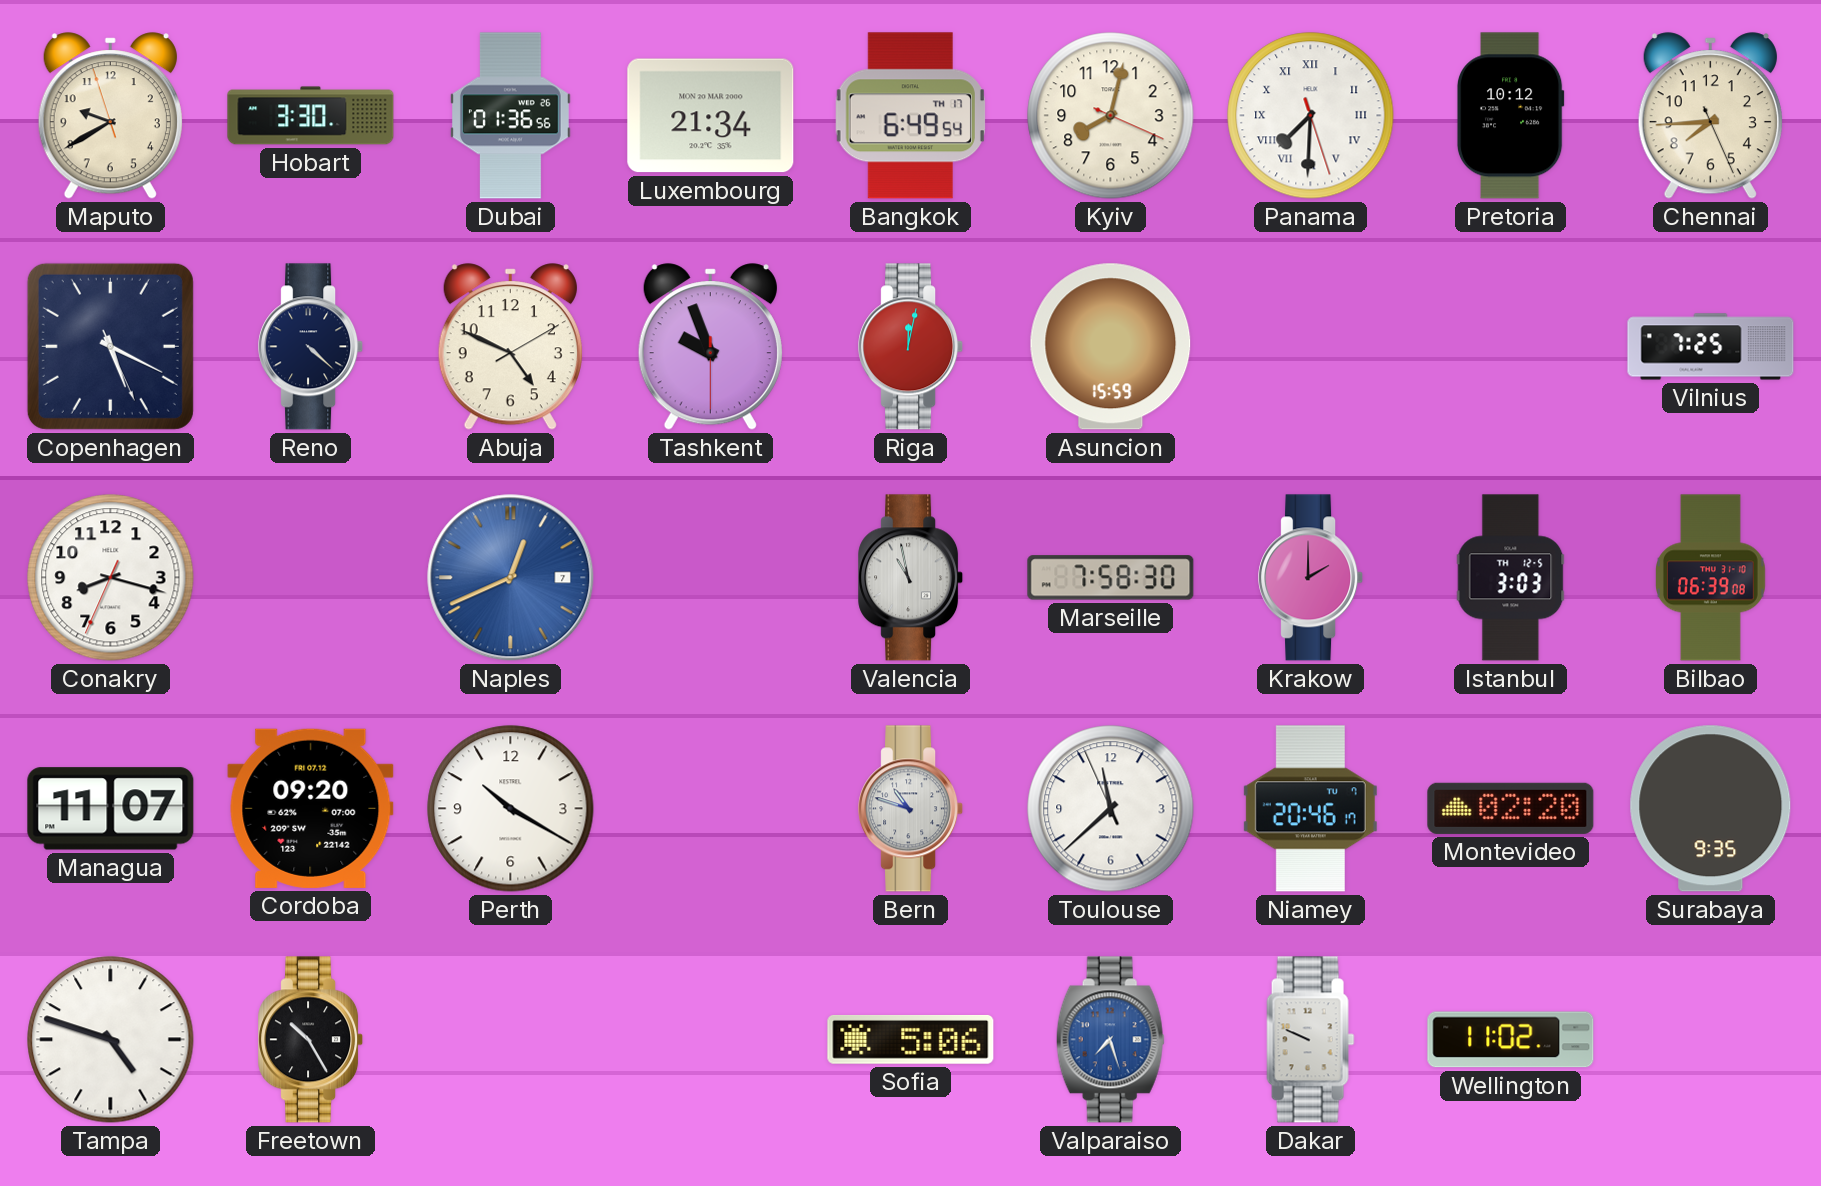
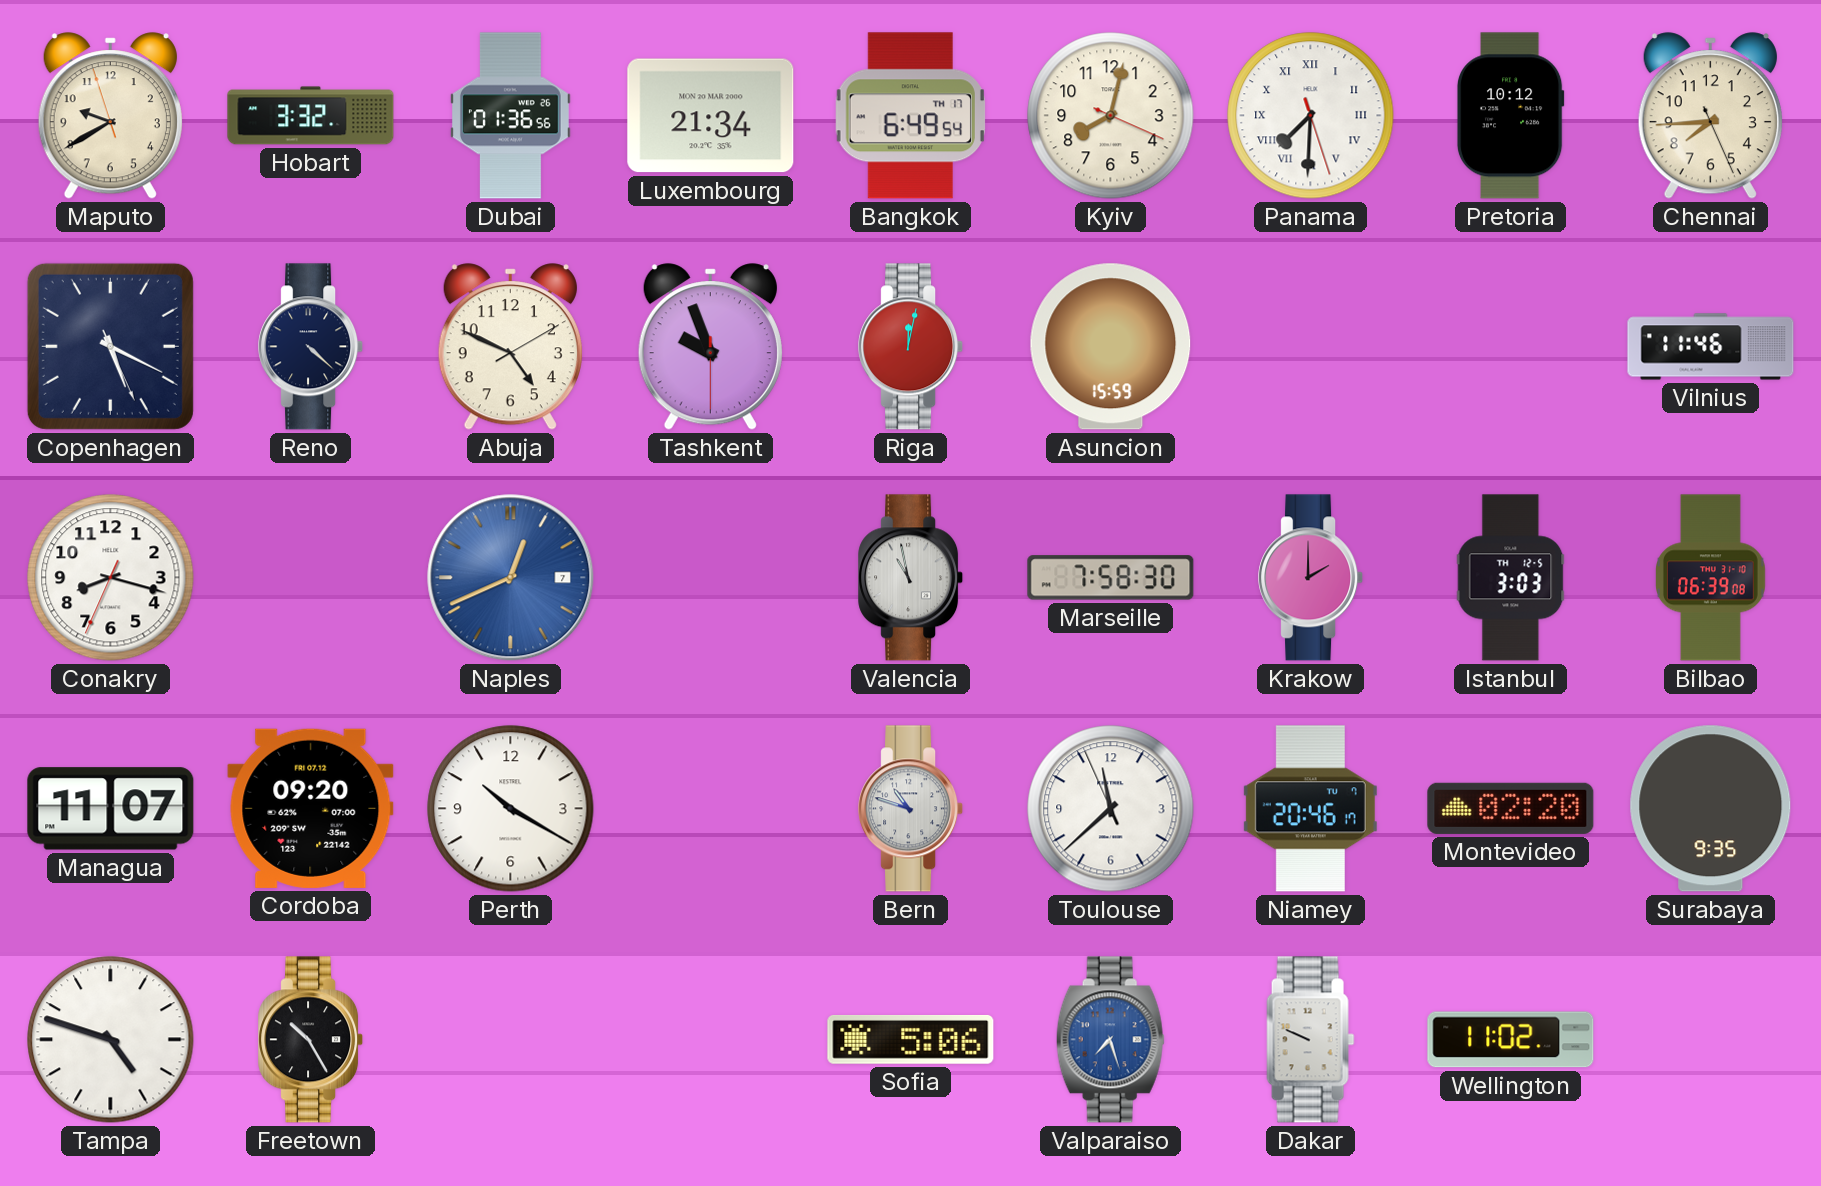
Hobart: 3:30 -> 3:32 (311, 116)
Vilnius: 7:25 -> 11:46 (1711, 347)
